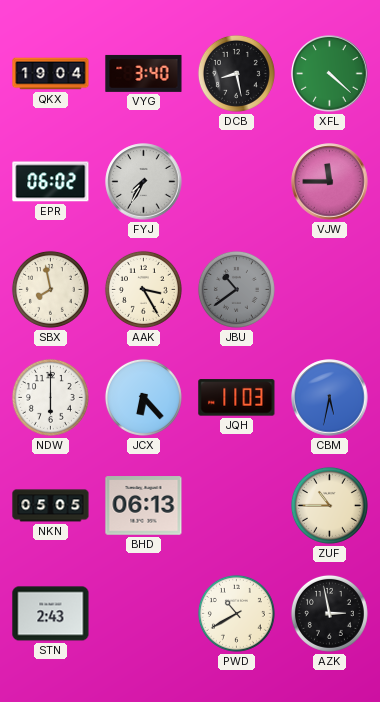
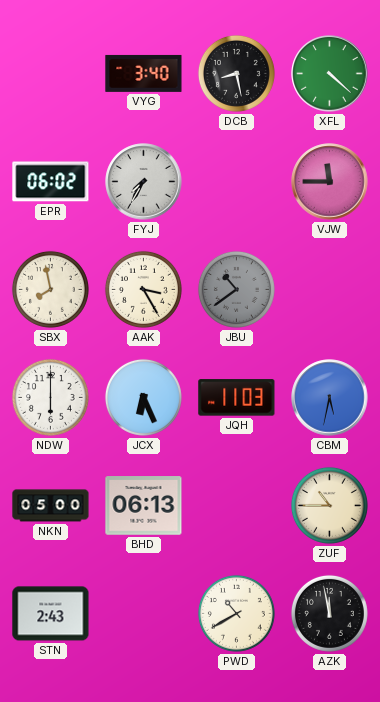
QKX: 19:04 -> none (51, 74)
JCX: 6:23 -> 6:26 (143, 397)
NKN: 05:05 -> 05:00 (51, 506)
AZK: 2:58 -> 11:58 (329, 613)
